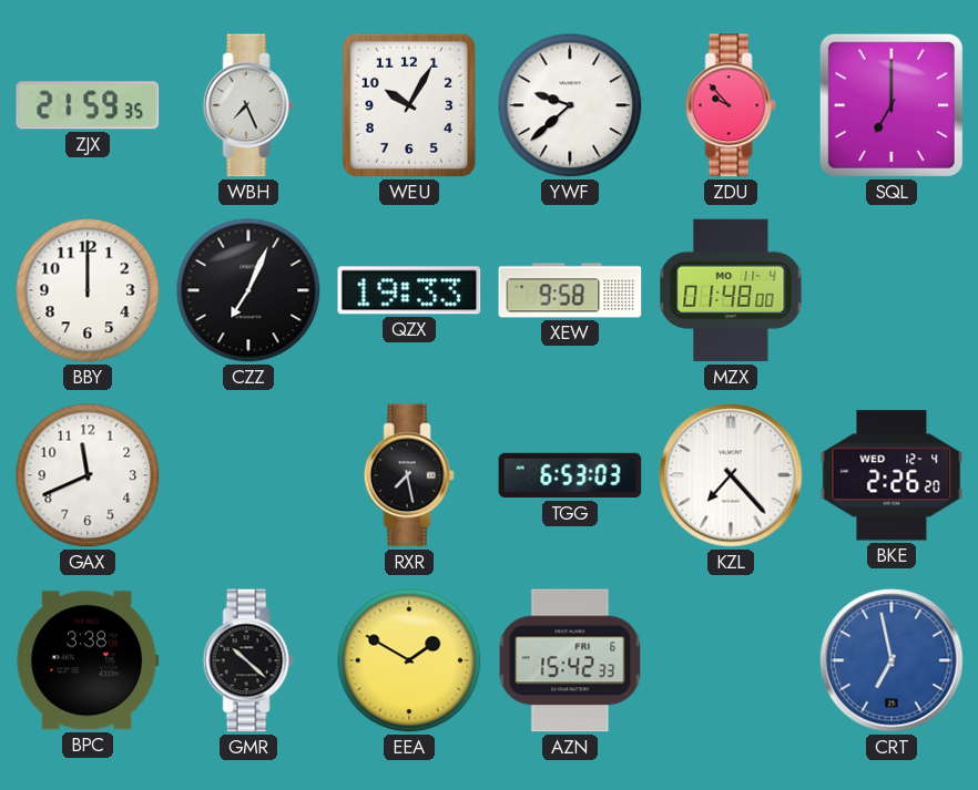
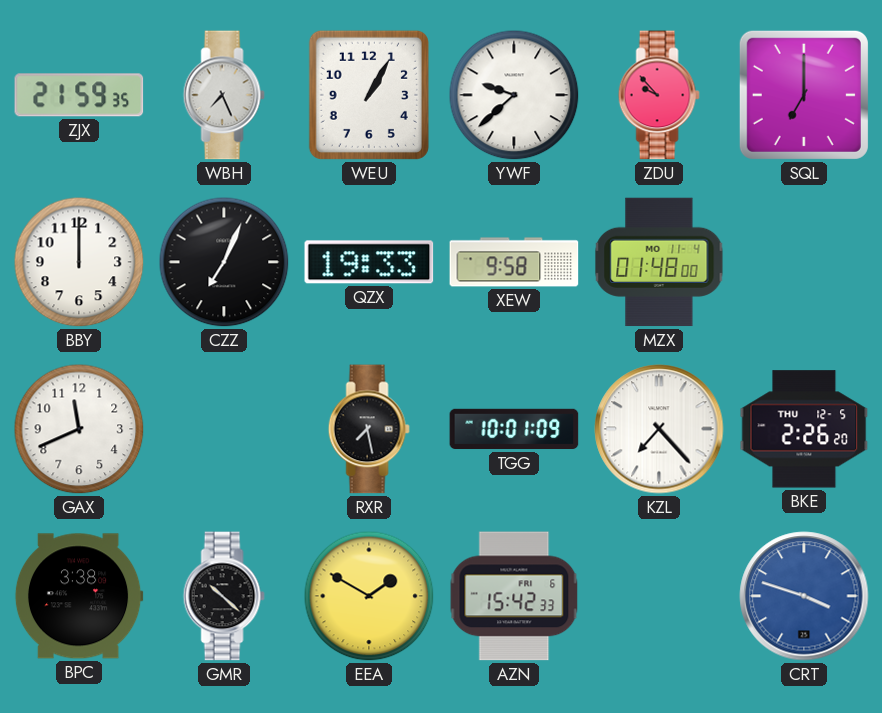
WEU: 10:05 -> 1:05 (369, 95)
TGG: 6:53 -> 10:01 (514, 429)
BKE date: WED 12-4 -> THU 12-5 (804, 429)
CRT: 6:58 -> 3:48 (804, 596)
